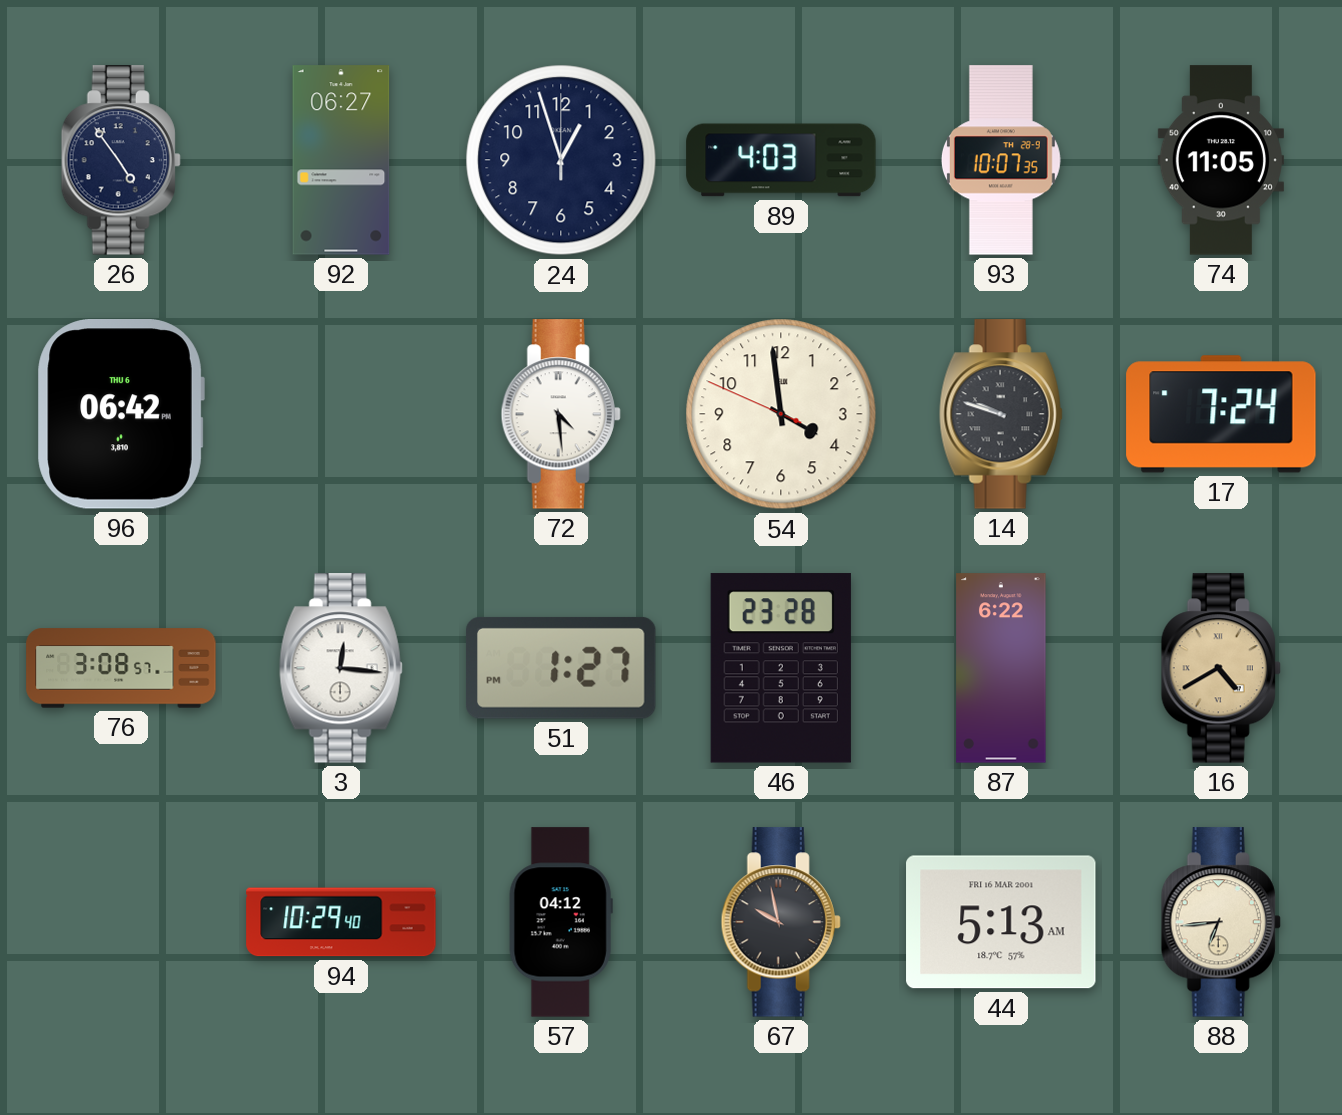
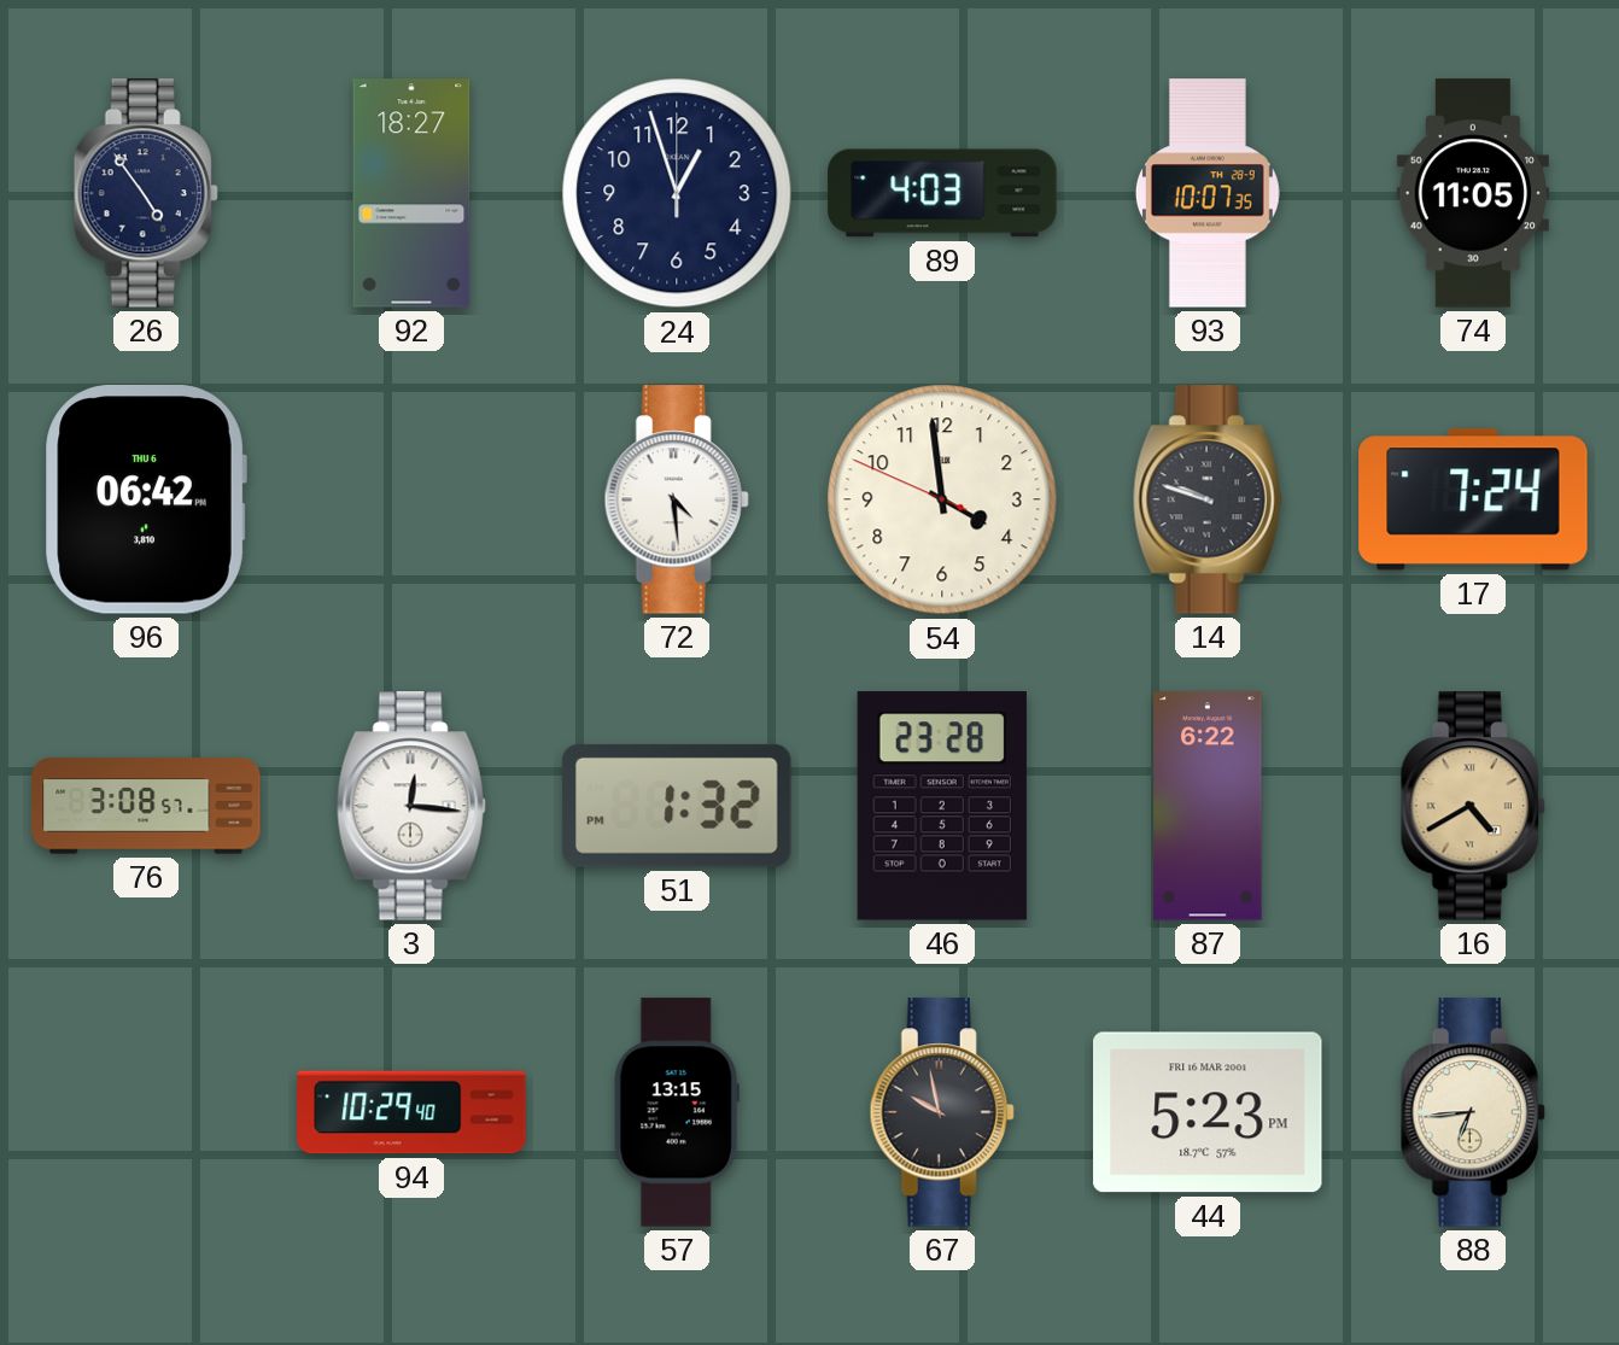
92: 06:27 -> 18:27 (411, 193)
51: 1:27 -> 1:32 (677, 806)
57: 04:12 -> 13:15 (677, 1112)
44: 5:13 -> 5:23 (1208, 1112)
